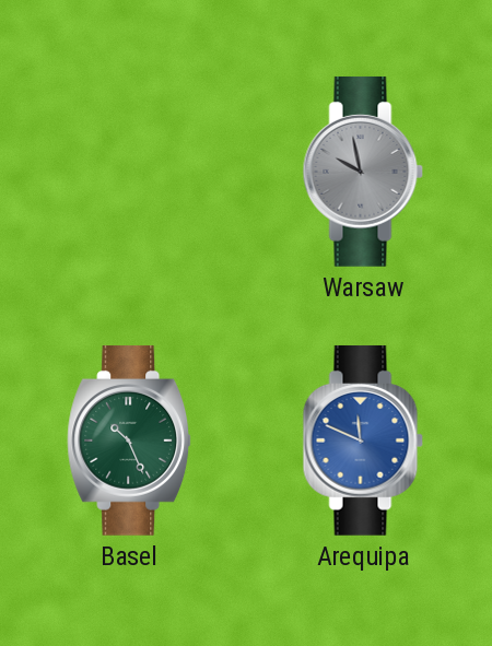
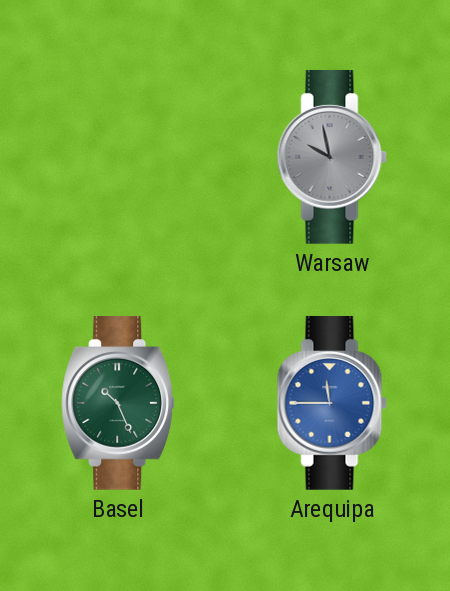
Arequipa: 11:49 -> 11:45 (332, 403)
